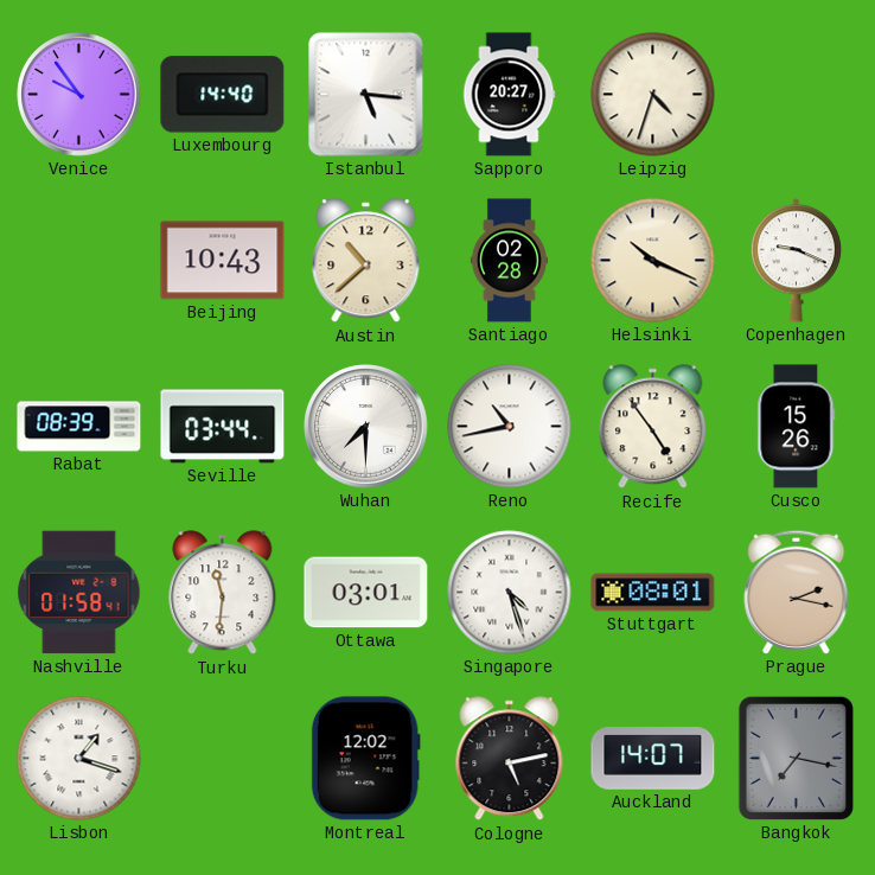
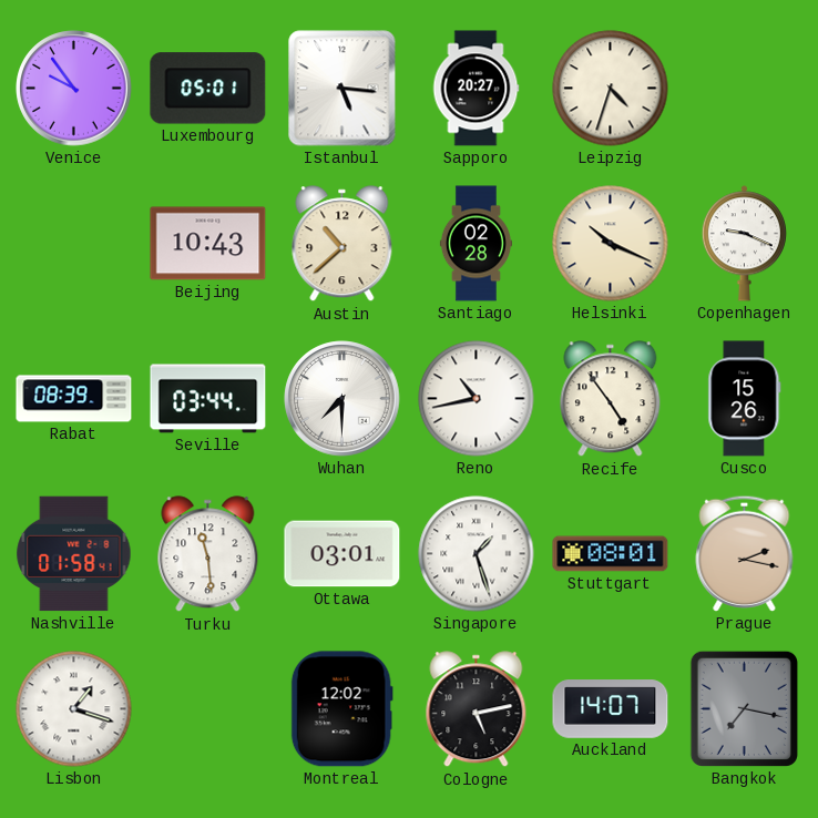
Luxembourg: 14:40 -> 05:01 (208, 89)
Turku: 11:31 -> 11:29 (208, 554)
Singapore: 4:27 -> 1:27 (477, 554)
